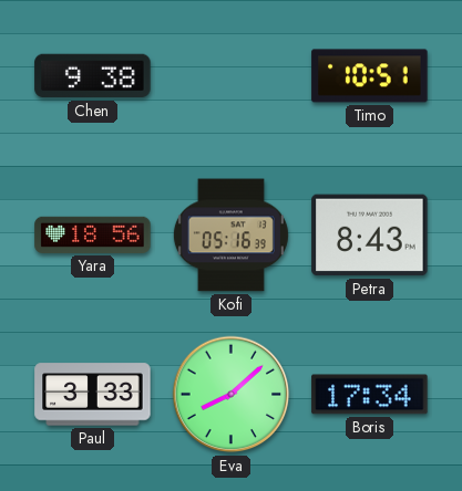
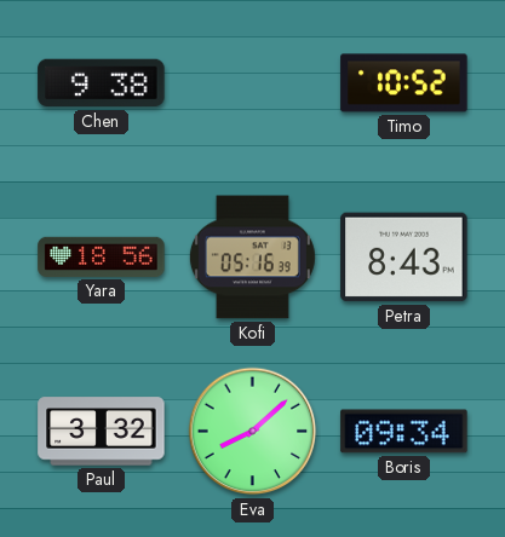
Timo: 10:51 -> 10:52 (404, 83)
Paul: 3:33 -> 3:32 (102, 432)
Boris: 17:34 -> 09:34 (404, 432)
